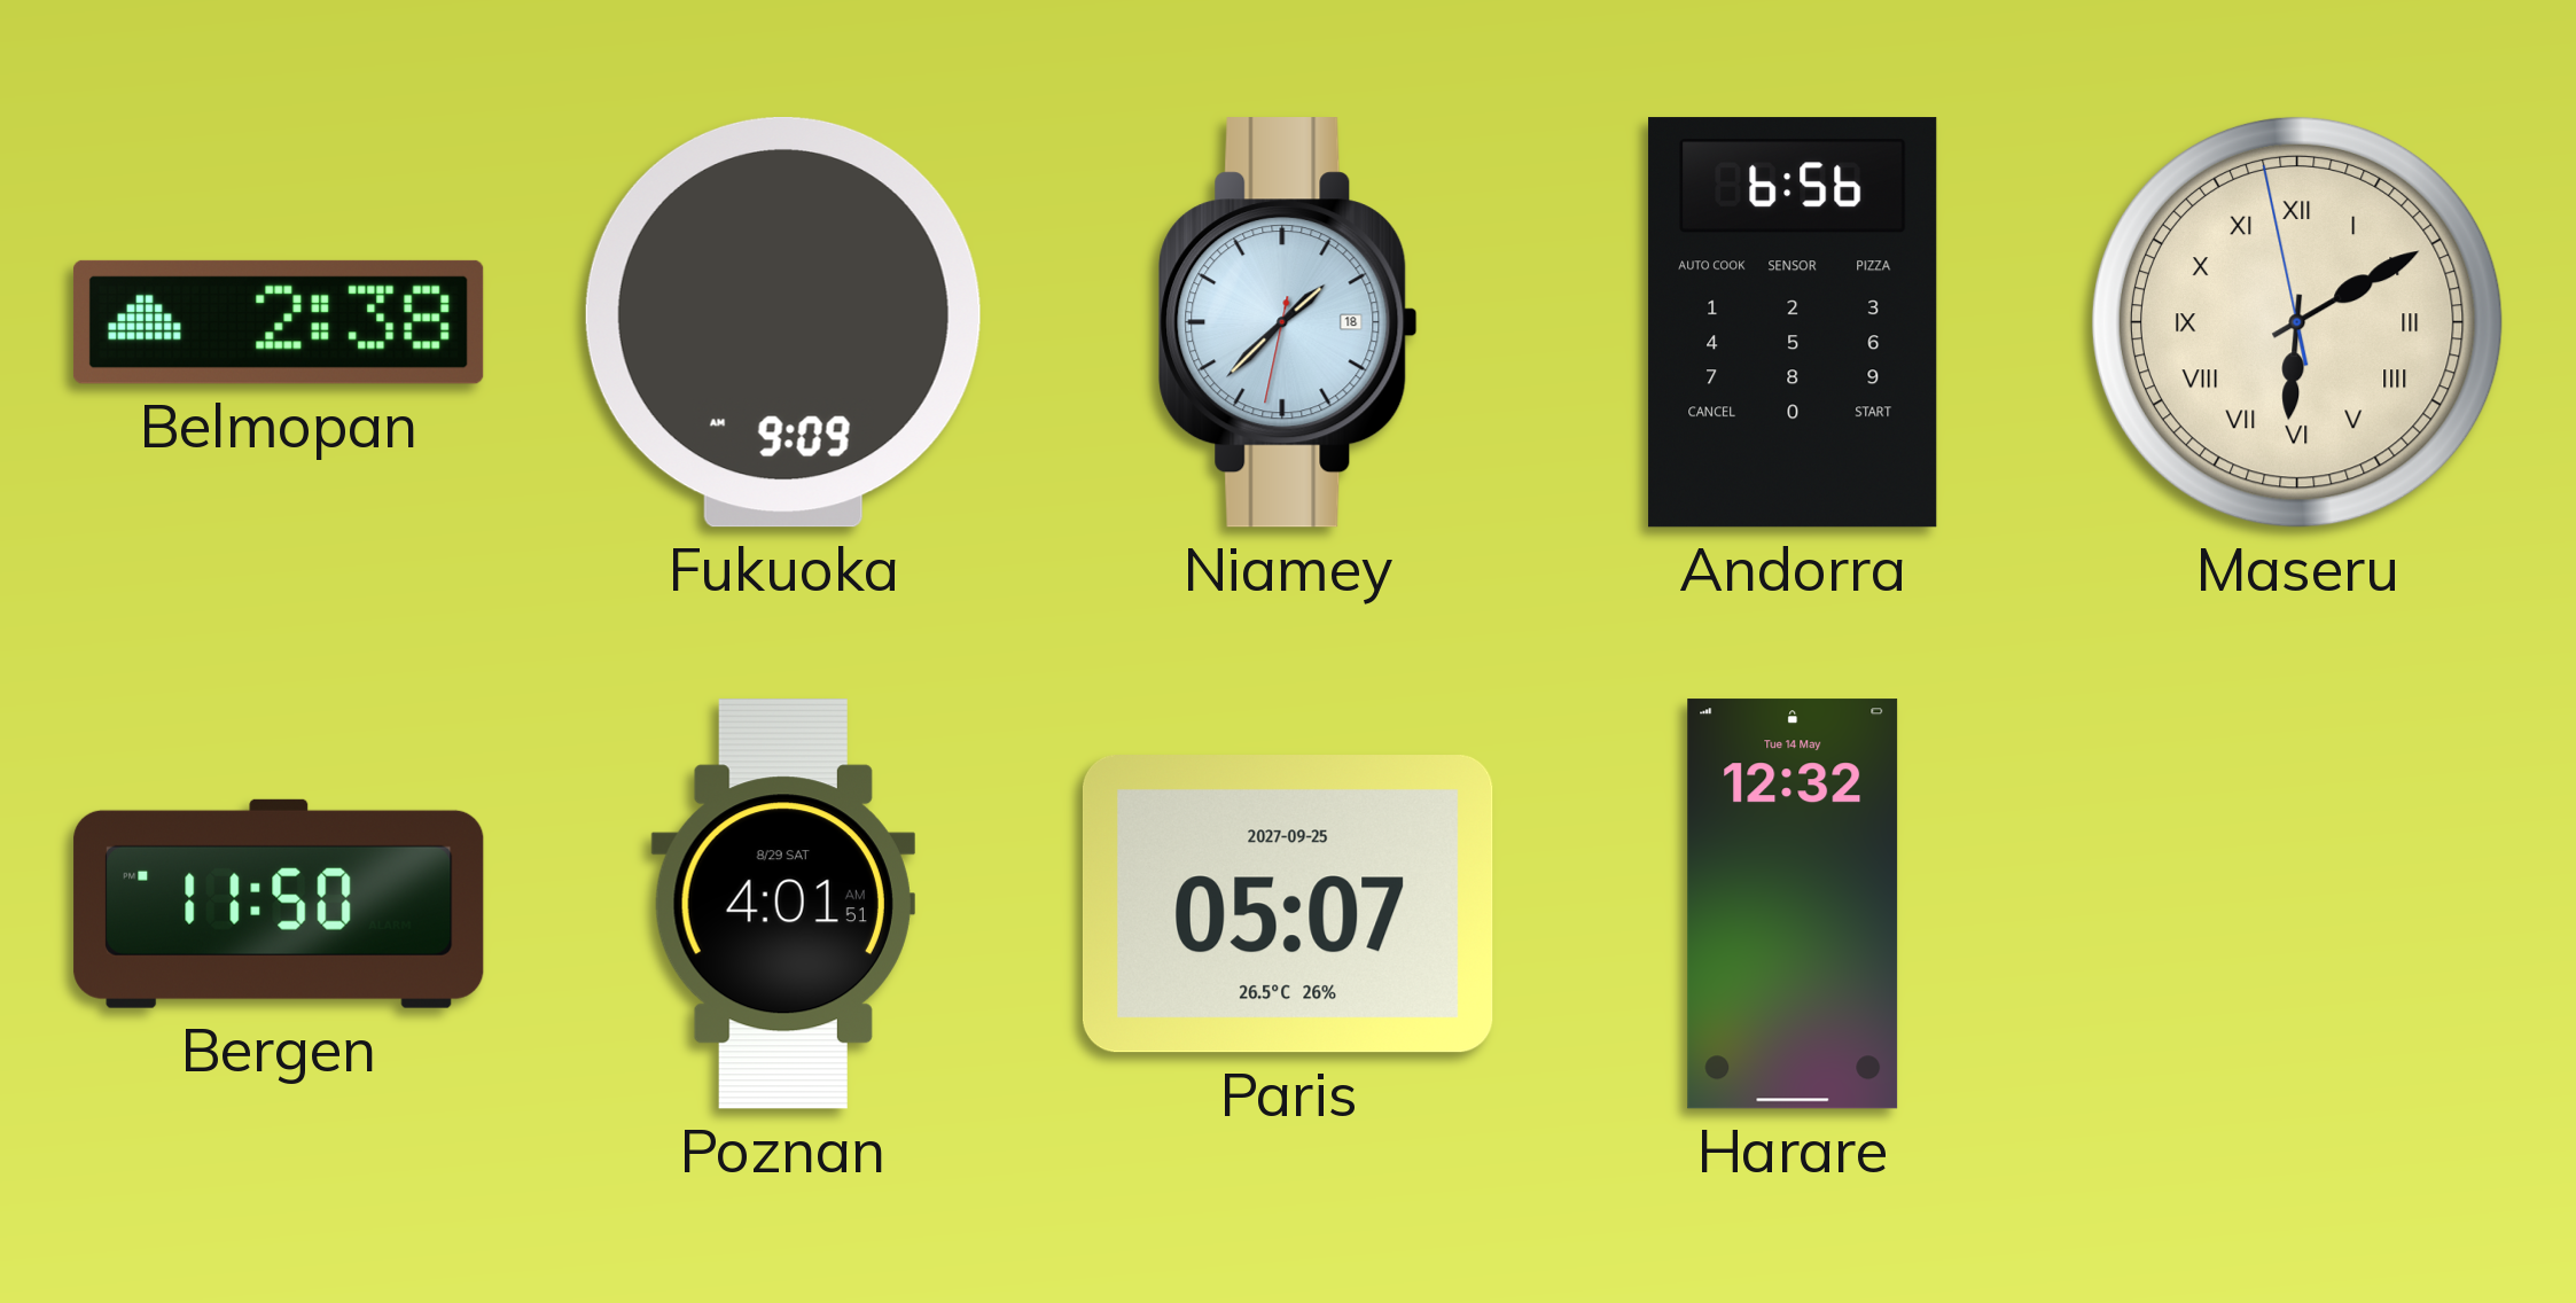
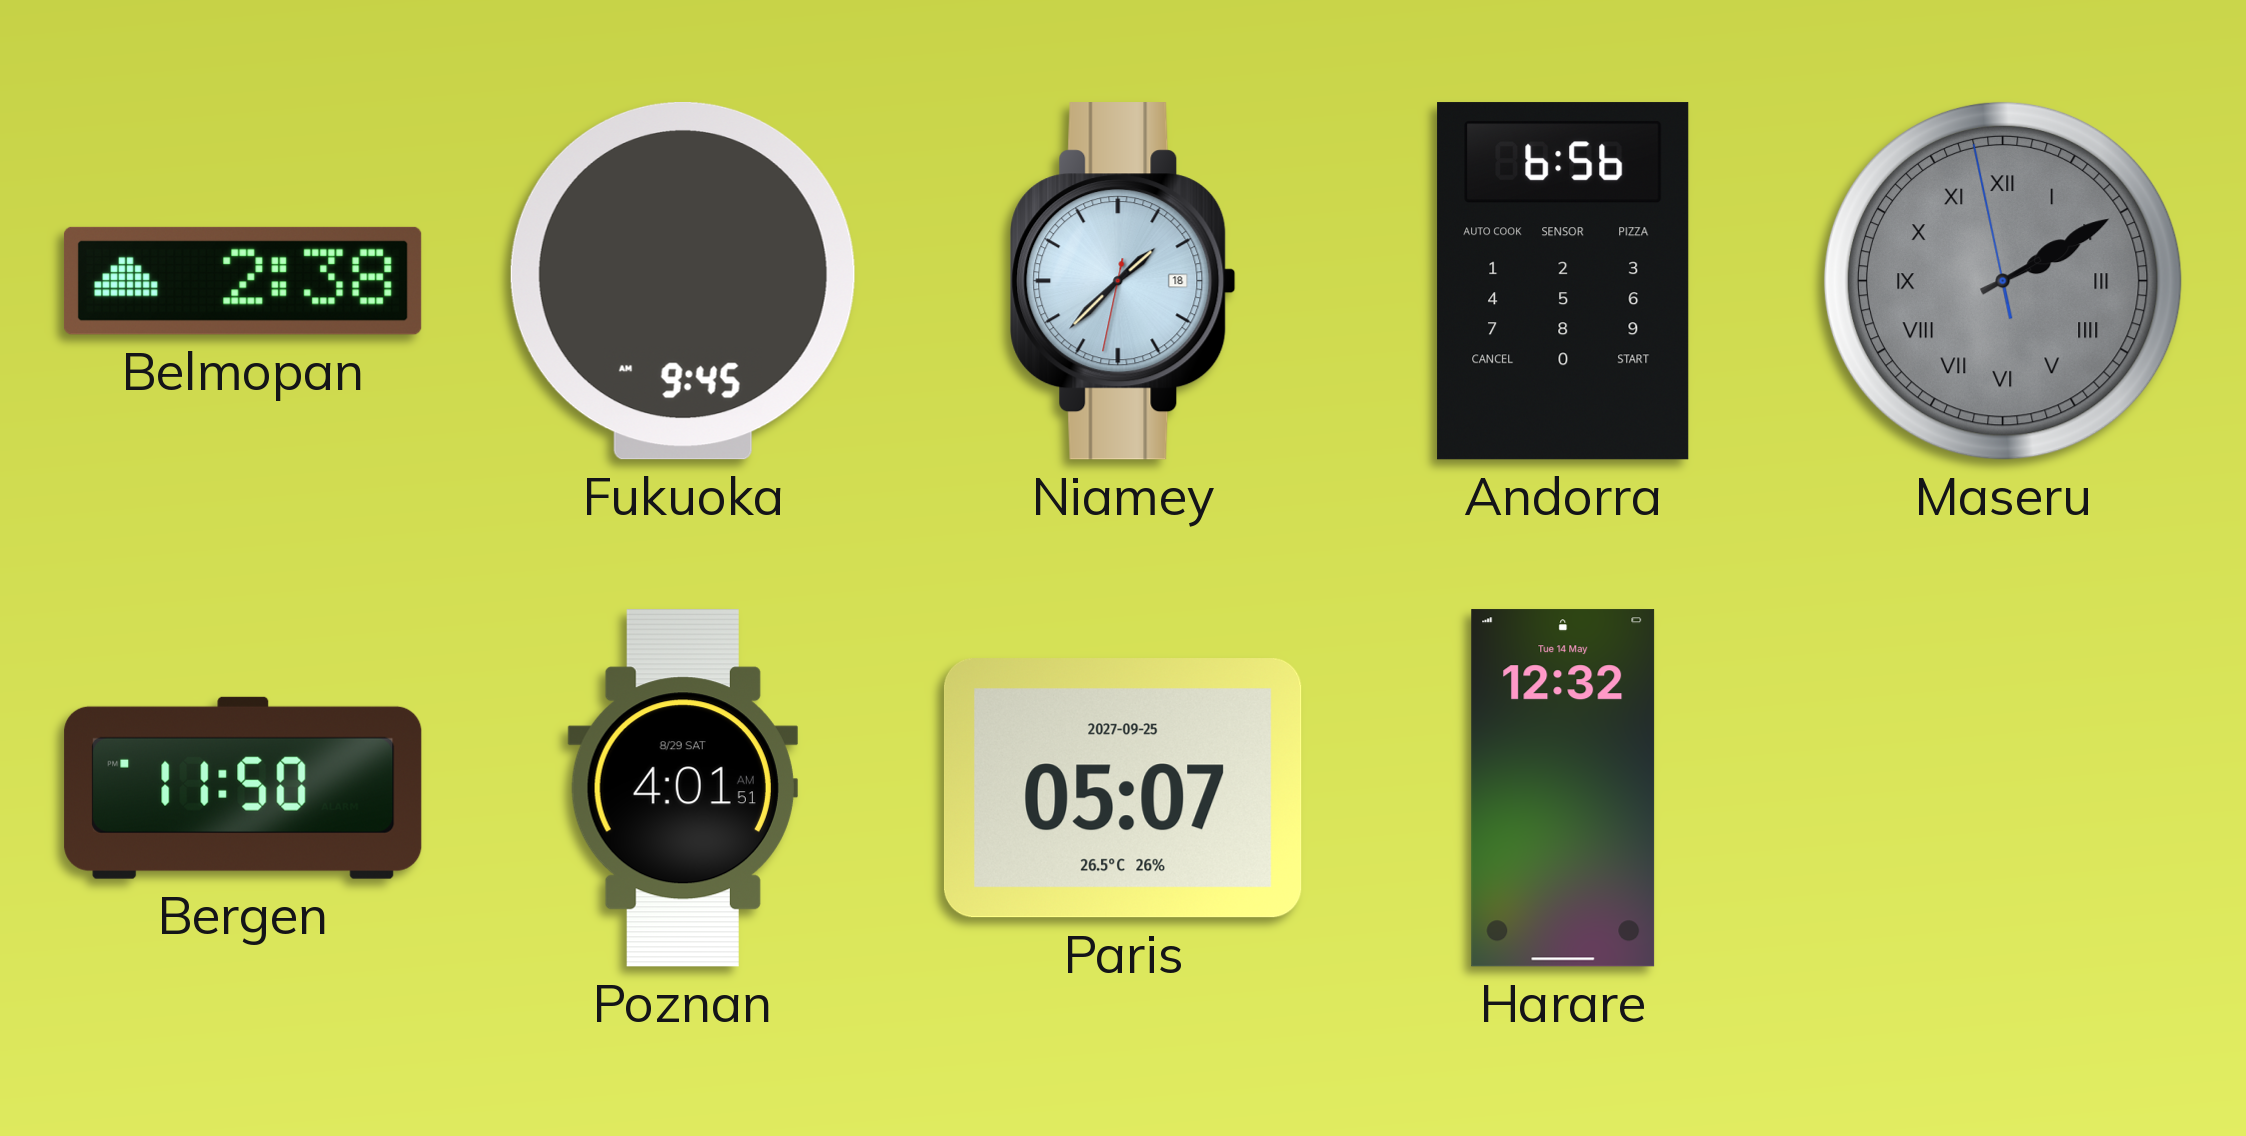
Fukuoka: 9:09 -> 9:45 (683, 281)
Maseru: 6:09 -> 2:09 (2003, 281)
Maseru dial: cream -> grey (2003, 281)
